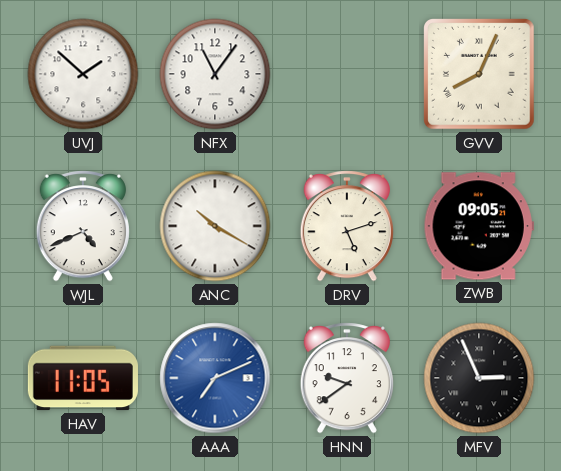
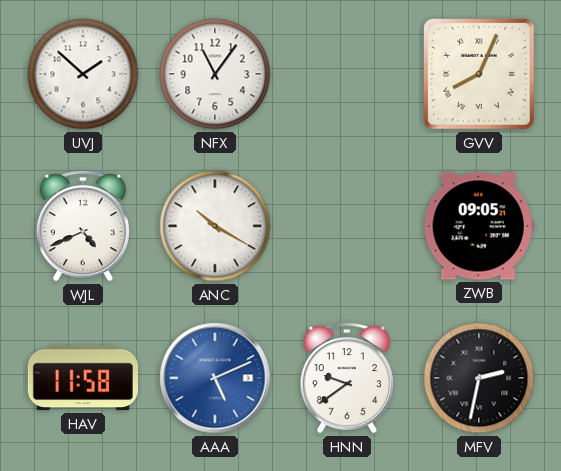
DRV: 5:12 -> none (347, 226)
HAV: 11:05 -> 11:58 (83, 378)
AAA: 7:11 -> 5:11 (215, 378)
MFV: 2:56 -> 2:32 (479, 378)
